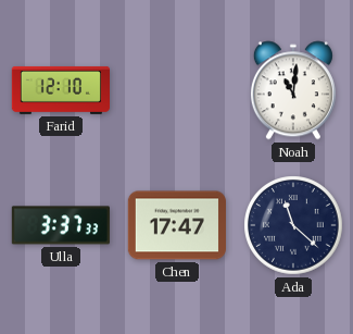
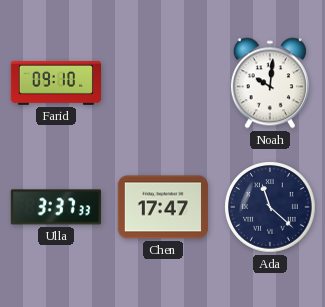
Farid: 12:10 -> 09:10 (55, 83)
Noah: 11:01 -> 10:01 (270, 83)
